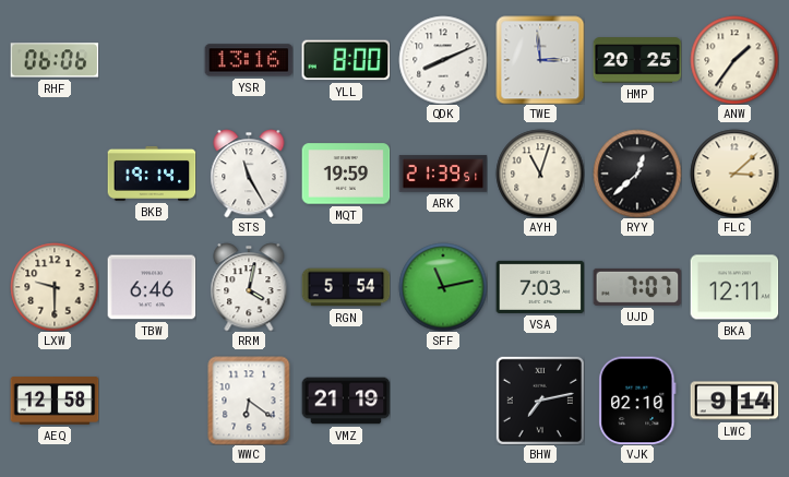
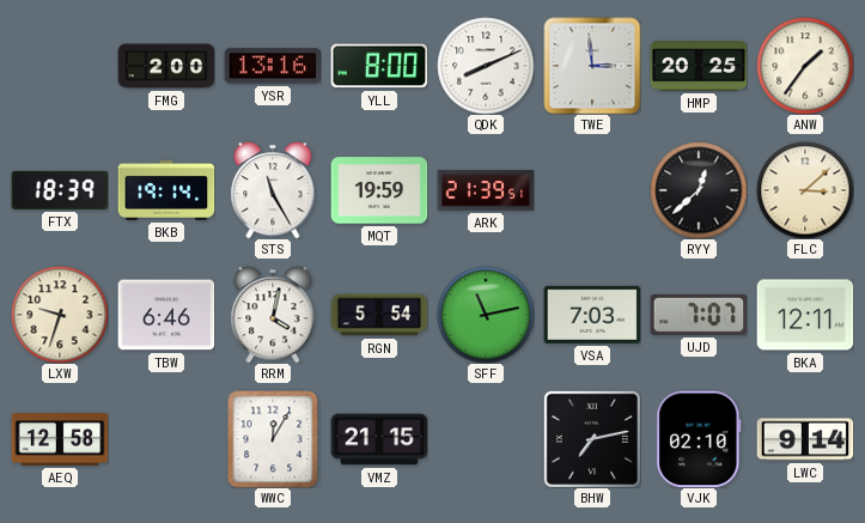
RHF: 06:06 -> none (55, 60)
FMG: none -> 2:00 (166, 66)
FTX: none -> 18:39 (60, 190)
AYH: 11:03 -> none (540, 174)
LXW: 9:30 -> 9:33 (60, 315)
WWC: 6:21 -> 12:05 (273, 439)
VMZ: 21:19 -> 21:15 (379, 439)
